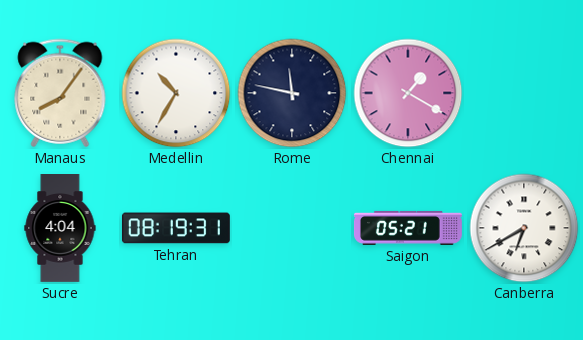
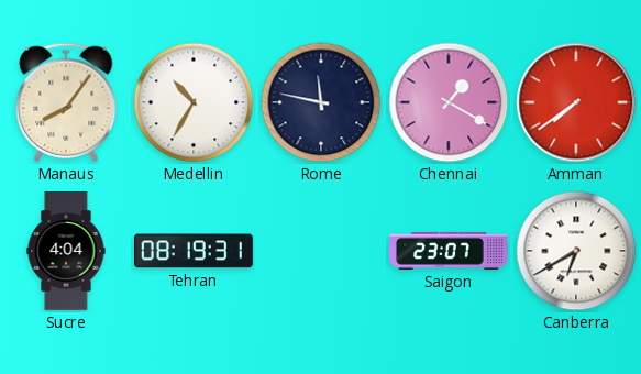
Amman: none -> 7:39 (576, 102)
Saigon: 05:21 -> 23:07 (449, 251)
